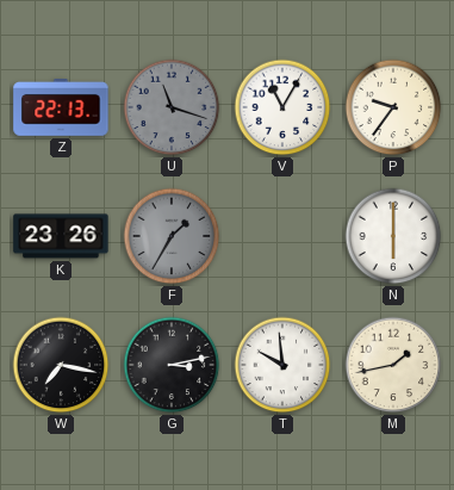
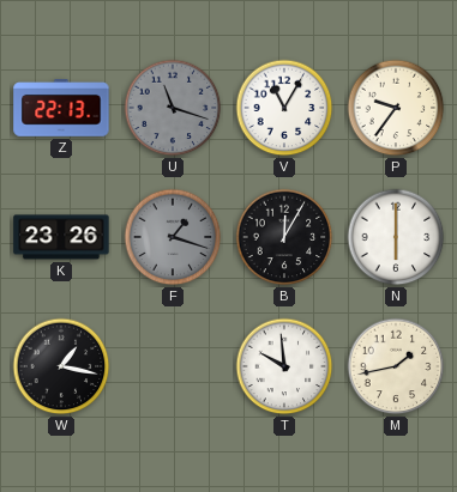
F: 1:35 -> 1:18 (173, 237)
B: none -> 12:05 (284, 237)
W: 7:17 -> 1:17 (61, 366)
G: 3:13 -> none (172, 365)
